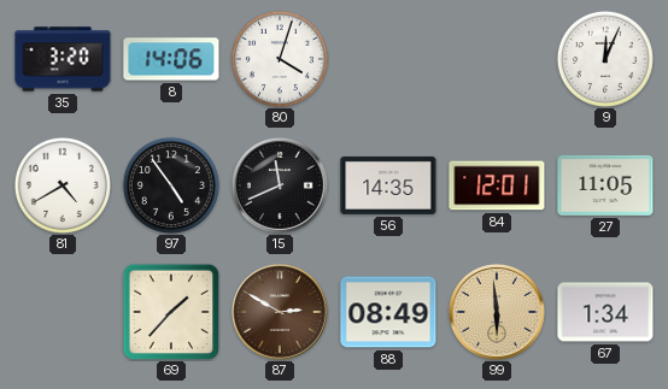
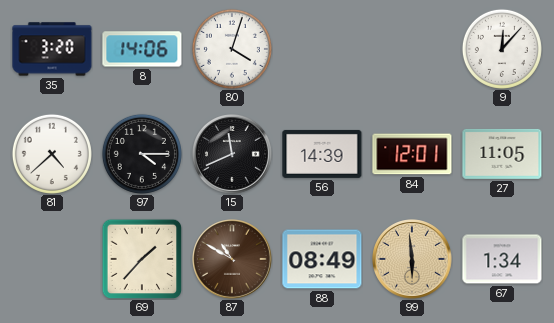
9: 12:04 -> 12:07 (502, 49)
81: 4:40 -> 4:38 (52, 154)
97: 4:54 -> 4:15 (142, 154)
56: 14:35 -> 14:39 (322, 154)
87: 2:50 -> 10:50 (233, 260)
